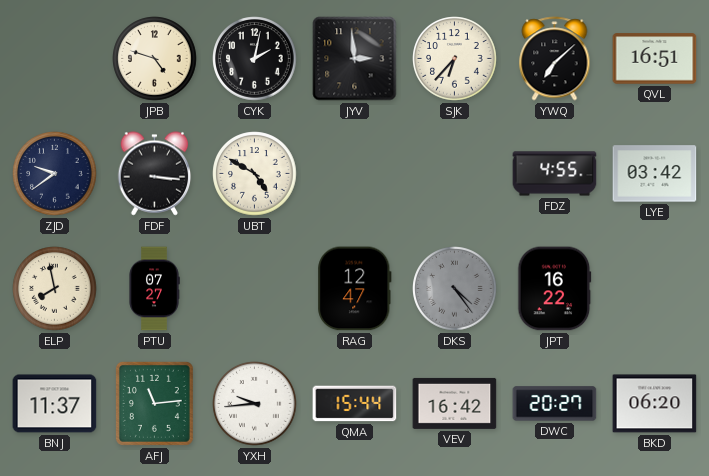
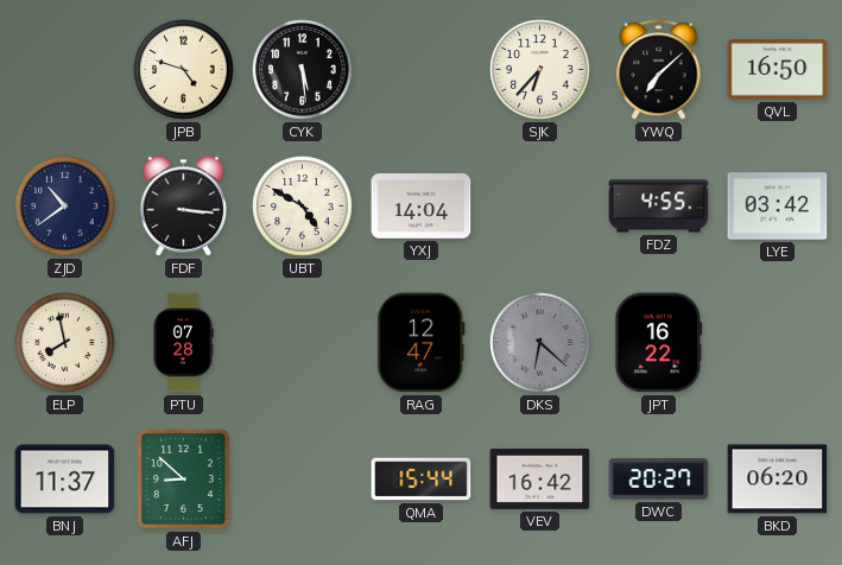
CYK: 2:02 -> 5:29 (303, 70)
JYV: 2:59 -> none (355, 59)
QVL: 16:51 -> 16:50 (778, 70)
ZJD: 9:39 -> 10:39 (65, 207)
YXJ: none -> 14:04 (422, 207)
PTU: 07:27 -> 07:28 (183, 343)
DKS: 4:24 -> 6:22 (540, 343)
AFJ: 11:14 -> 8:52 (183, 478)
YXH: 9:44 -> none (255, 404)
